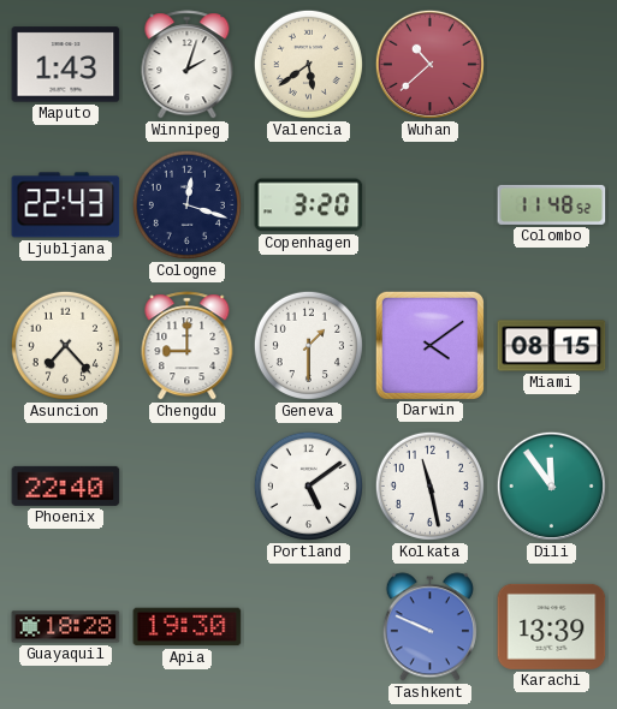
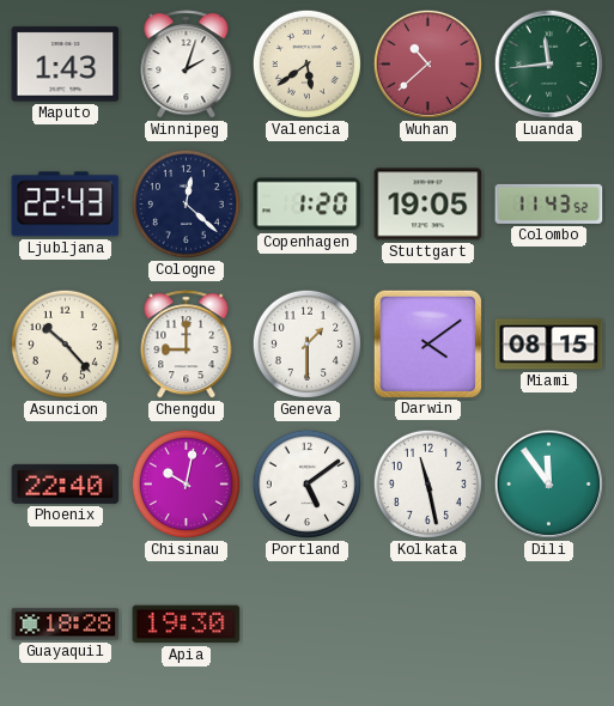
Luanda: none -> 11:44 (548, 63)
Cologne: 12:18 -> 12:22 (186, 203)
Copenhagen: 3:20 -> 1:20 (308, 205)
Stuttgart: none -> 19:05 (428, 205)
Colombo: 11:48 -> 11:43 (549, 203)
Asuncion: 7:23 -> 10:23 (65, 343)
Chisinau: none -> 10:02 (186, 483)
Tashkent: 9:49 -> none (429, 627)
Karachi: 13:39 -> none (552, 626)
